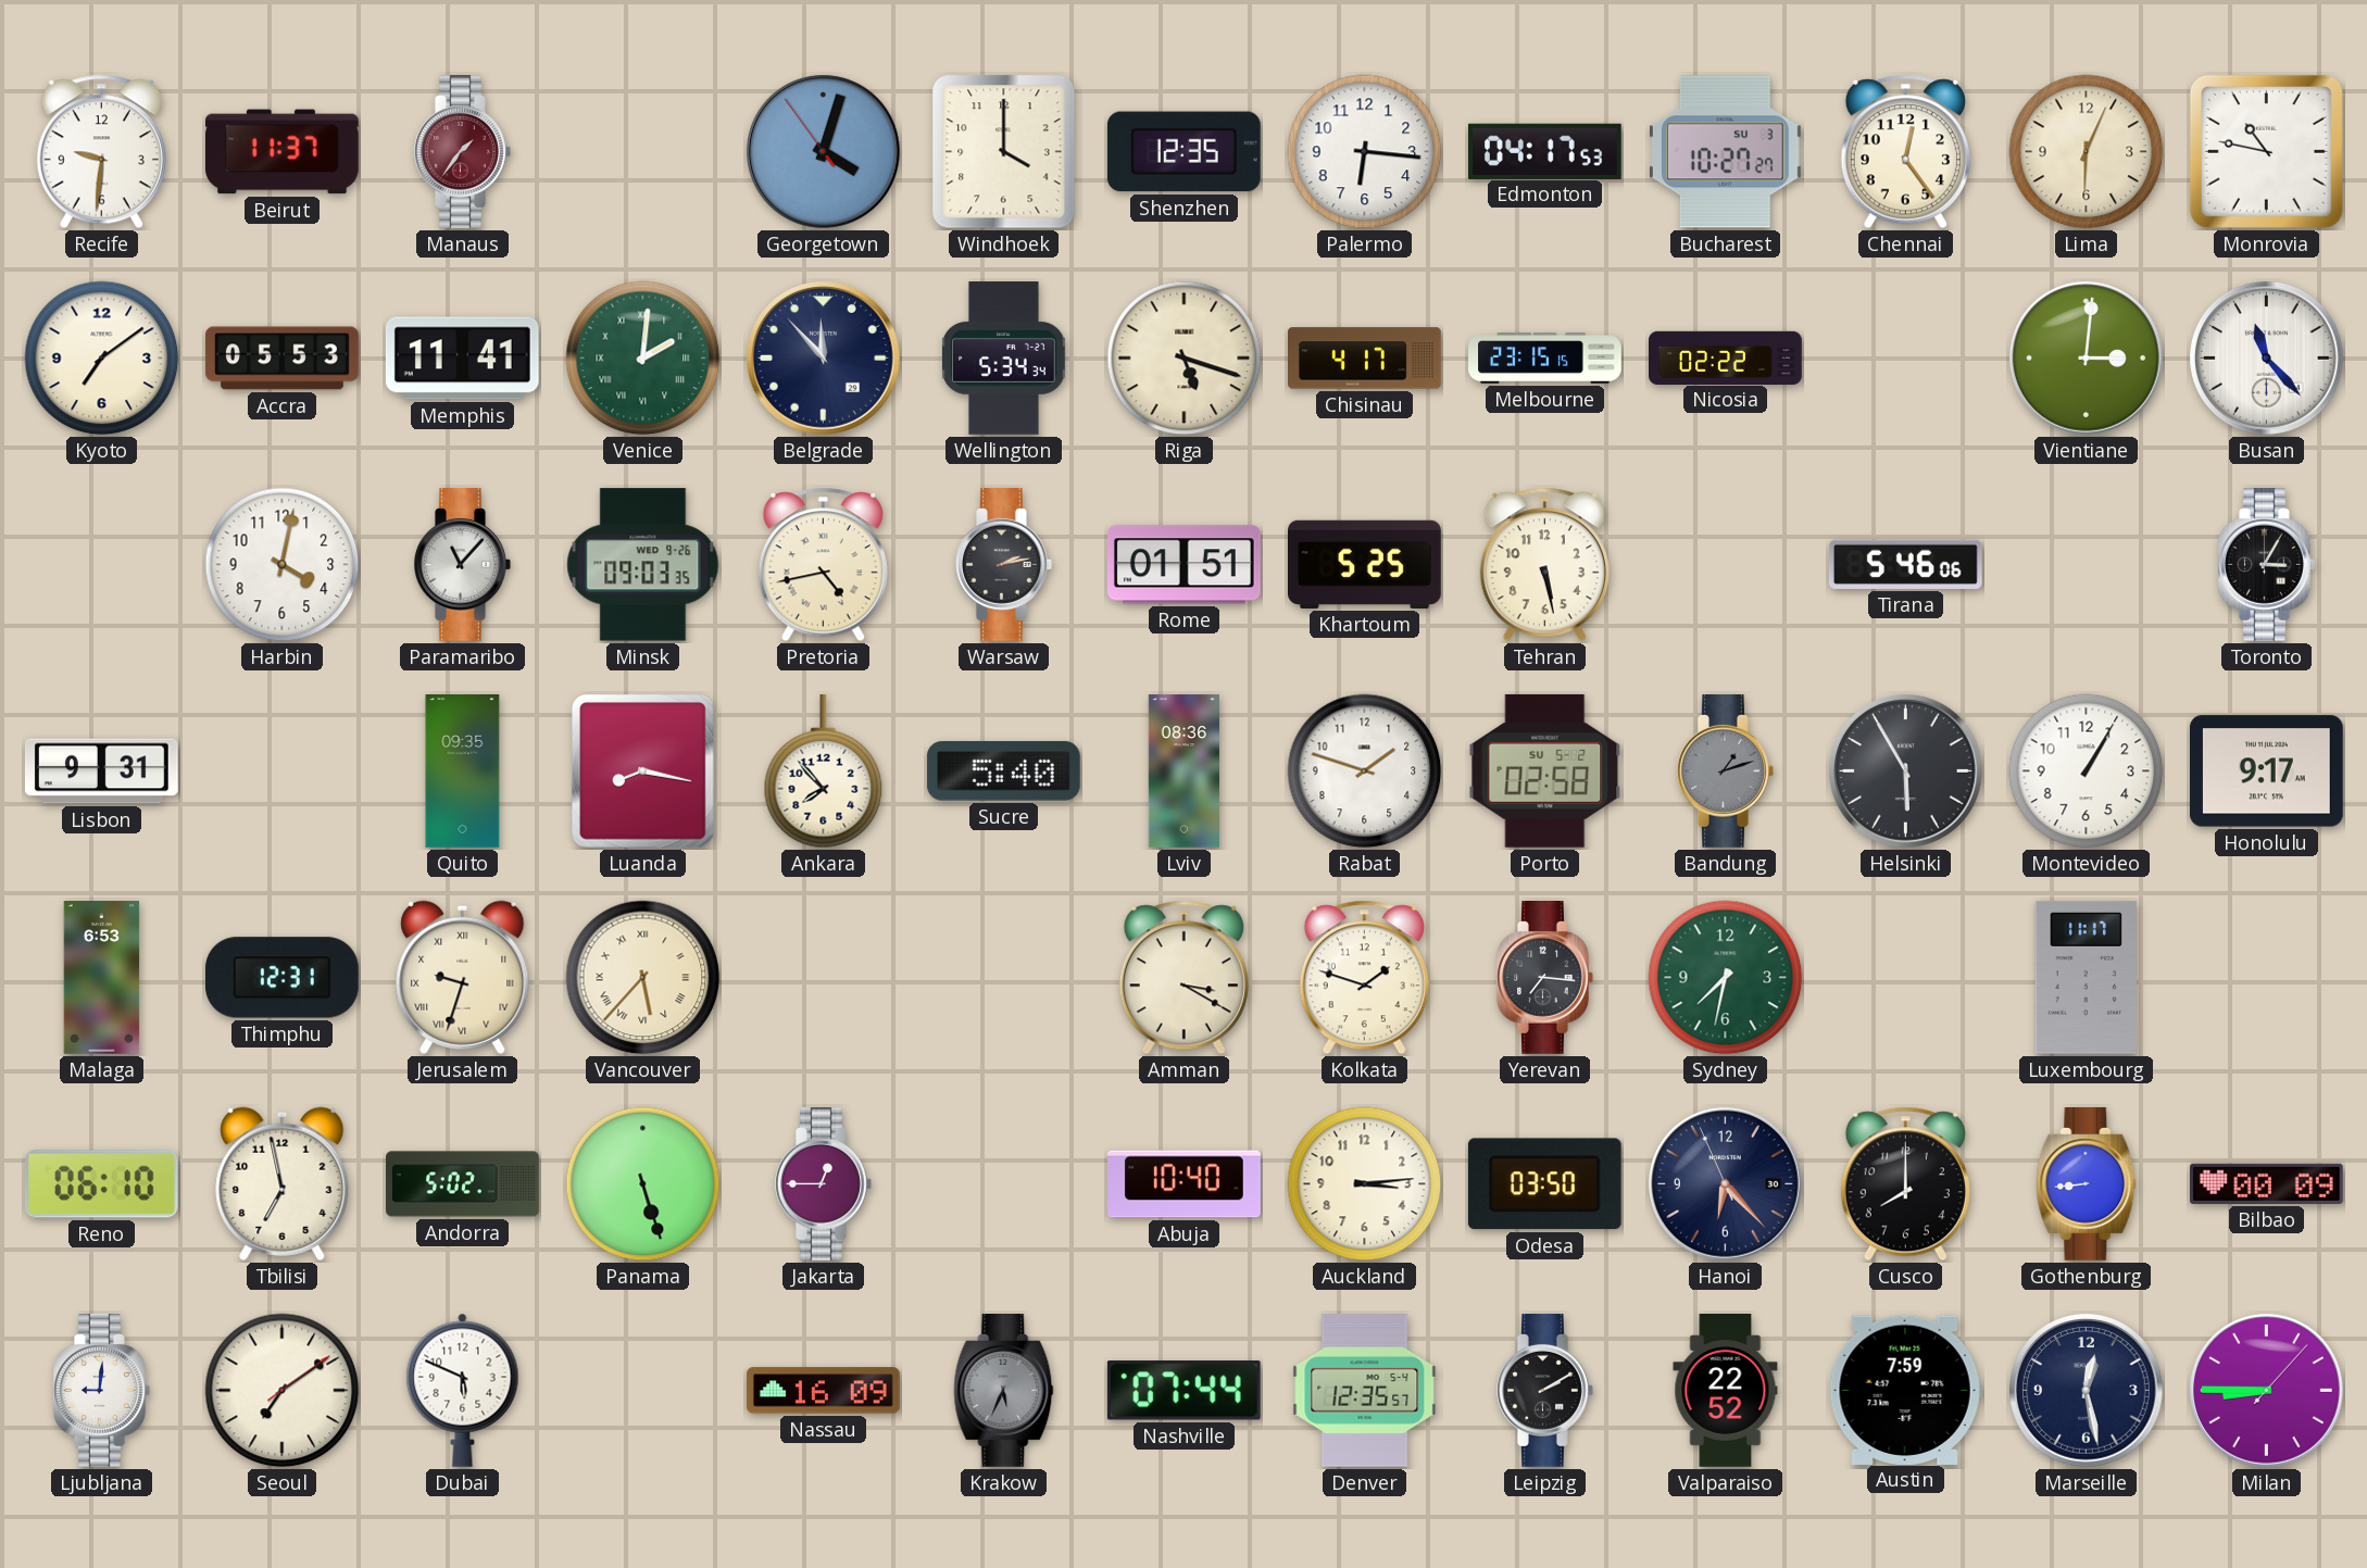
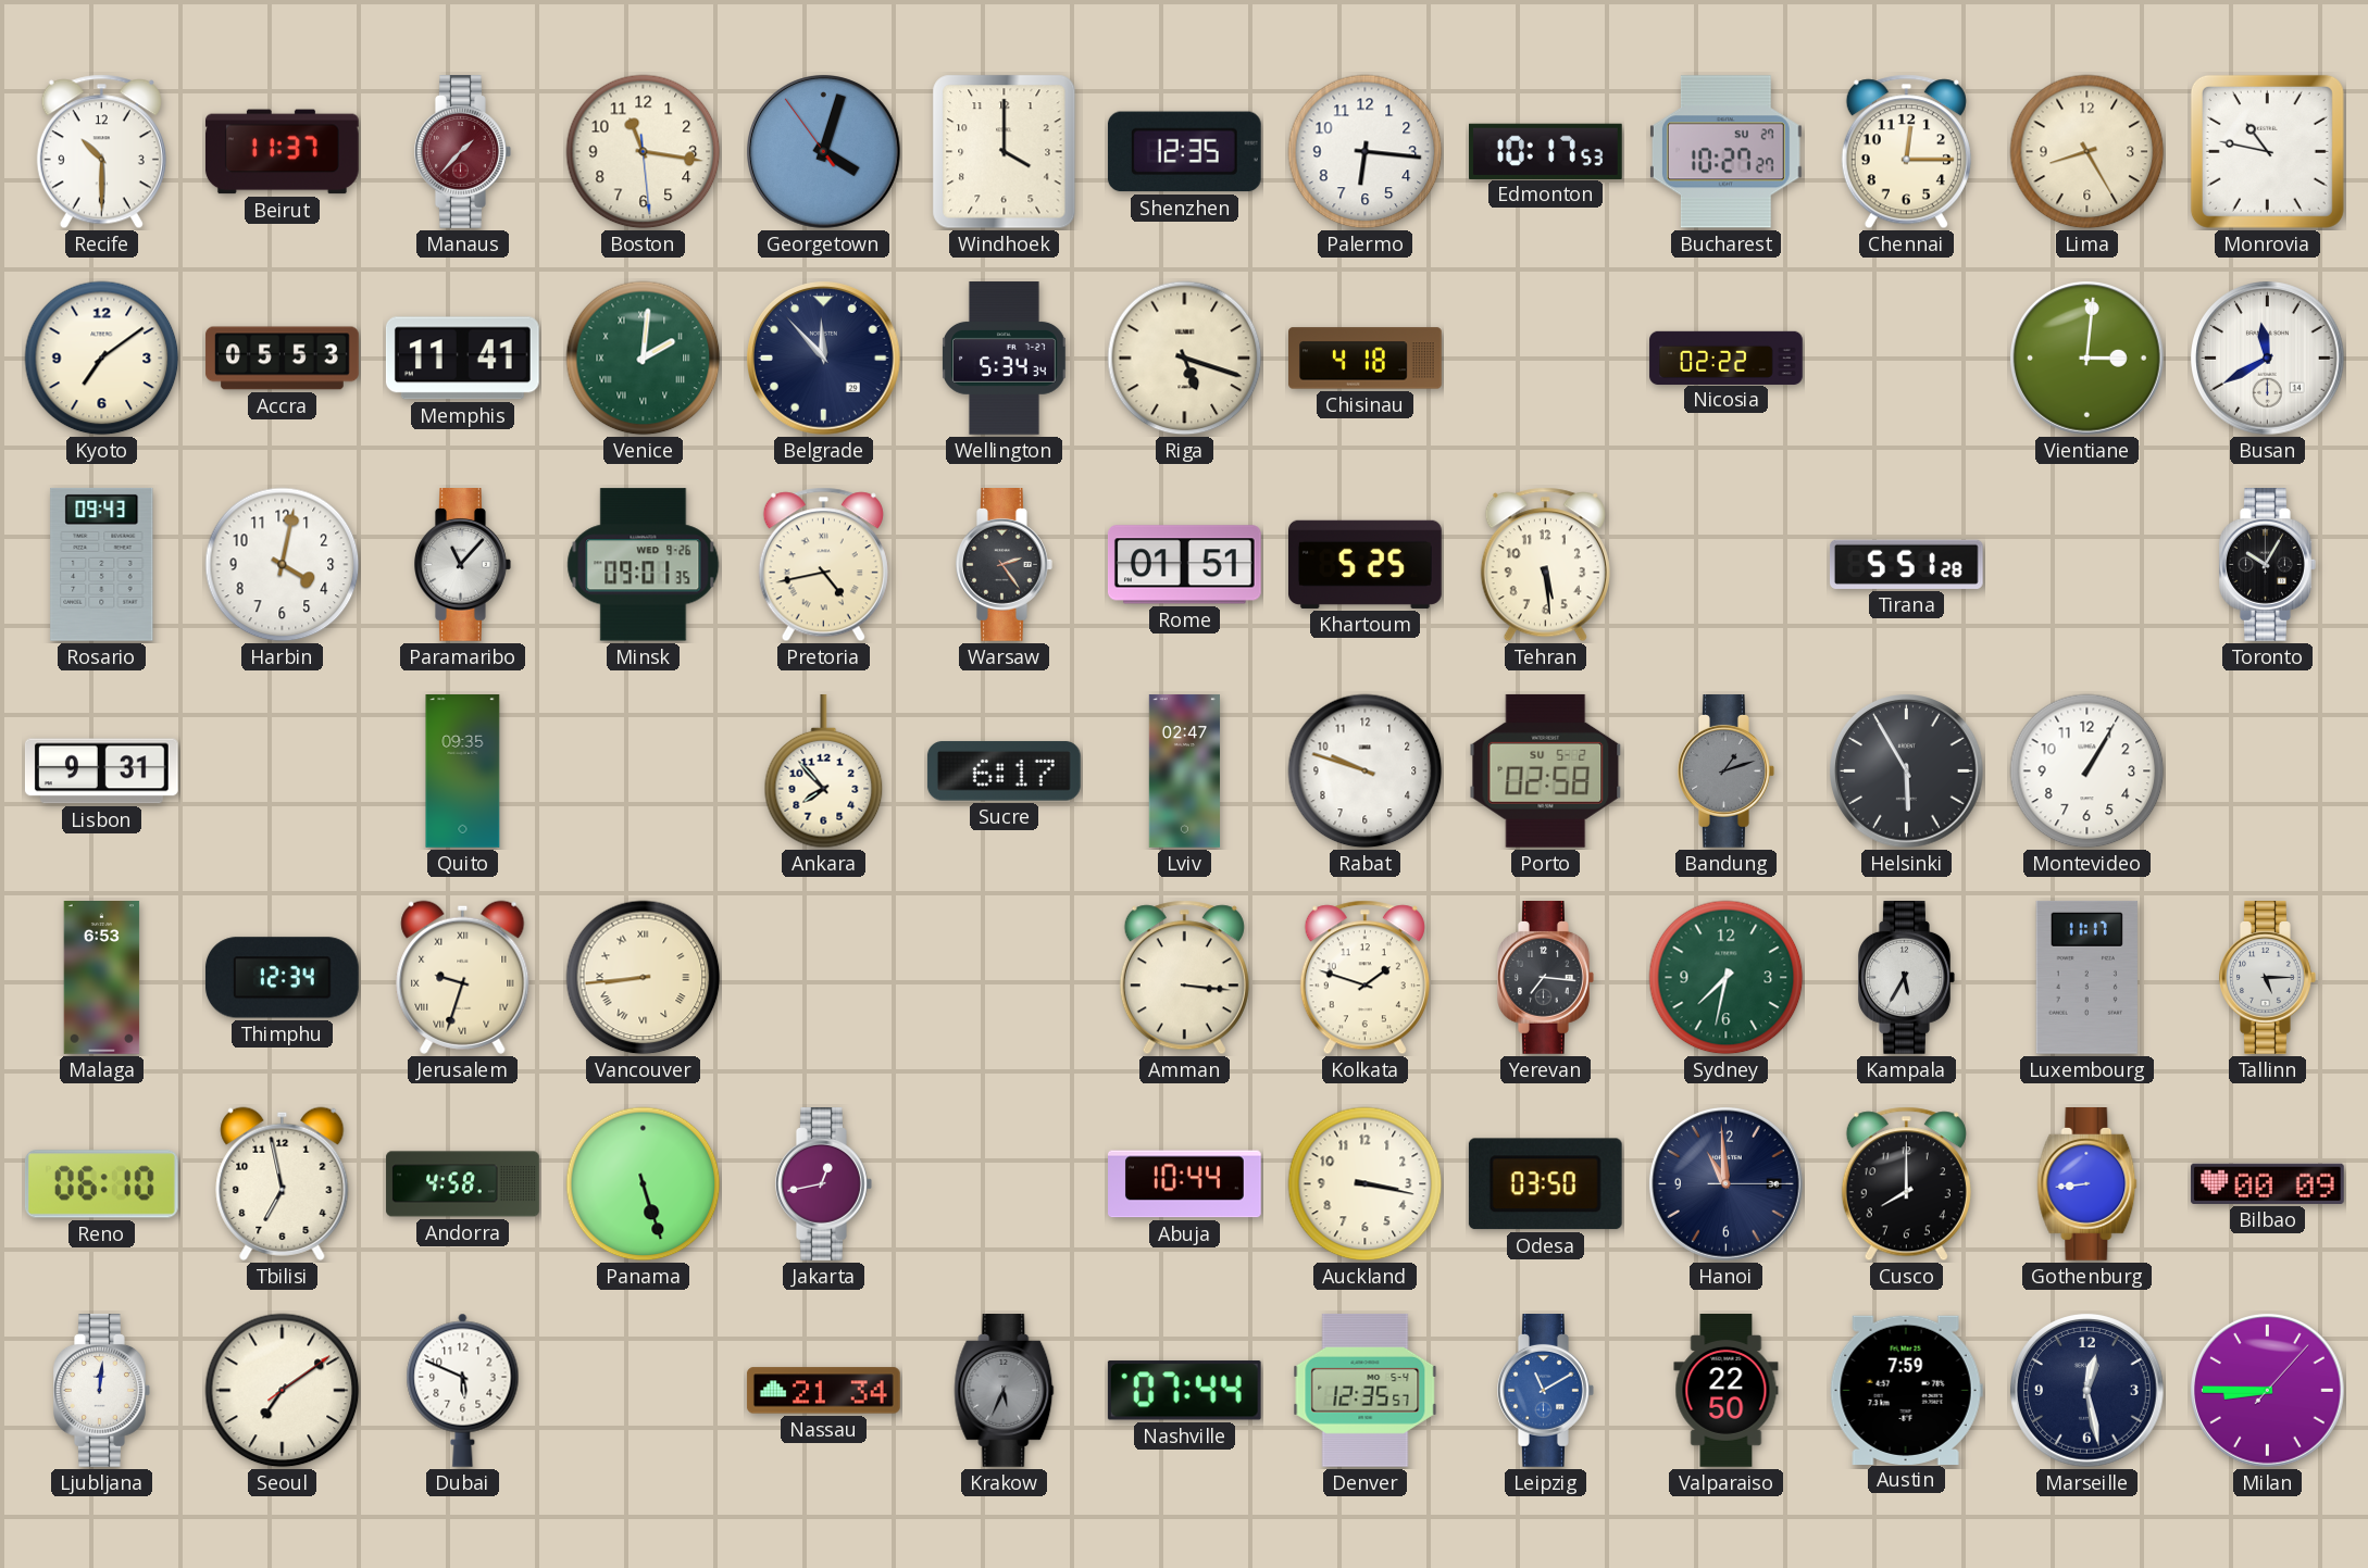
Recife: 9:31 -> 10:30 (101, 152)
Manaus: 1:36 -> 1:37 (463, 152)
Boston: none -> 11:16 (644, 152)
Edmonton: 04:17 -> 10:17 (1545, 151)
Bucharest date: SU 3 -> SU 27 (1725, 152)
Chennai: 12:24 -> 12:15 (1906, 152)
Lima: 6:04 -> 8:25 (2087, 152)
Chisinau: 4:17 -> 4:18 (1366, 359)
Melbourne: 23:15 -> none (1545, 359)
Busan: 11:23 -> 11:40 (2268, 359)
Rosario: none -> 09:43 (102, 564)
Minsk: 09:03 -> 09:01 (644, 565)
Warsaw: 2:13 -> 2:24 (1005, 565)
Tehran: 5:28 -> 5:29 (1545, 565)
Tirana: 5:46 -> 5:51 (1906, 564)
Toronto: 3:05 -> 10:05 (2268, 565)
Luanda: 8:17 -> none (642, 770)
Sucre: 5:40 -> 6:17 (1004, 772)
Lviv: 08:36 -> 02:47 (1184, 772)
Rabat: 1:48 -> 9:48 (1366, 772)
Honolulu: 9:17 -> none (2266, 772)
Thimphu: 12:31 -> 12:34 (282, 978)
Vancouver: 5:37 -> 8:44 (644, 978)
Amman: 3:20 -> 3:16 (1184, 978)
Kampala: none -> 5:35 (1907, 978)
Tallinn: none -> 5:15 (2268, 978)
Andorra: 5:02 -> 4:58 (463, 1184)
Jakarta: 12:45 -> 12:43 (824, 1184)
Abuja: 10:40 -> 10:44 (1185, 1184)
Auckland: 3:14 -> 3:17 (1366, 1184)
Hanoi: 6:22 -> 10:59 (1727, 1184)
Ljubljana: 9:01 -> 12:01 (102, 1391)
Nassau: 16:09 -> 21:34 (823, 1391)
Leipzig: 2:10 -> 11:10 (1546, 1391)
Leipzig dial: black -> blue (1546, 1391)
Valparaiso: 22:52 -> 22:50 (1727, 1391)
